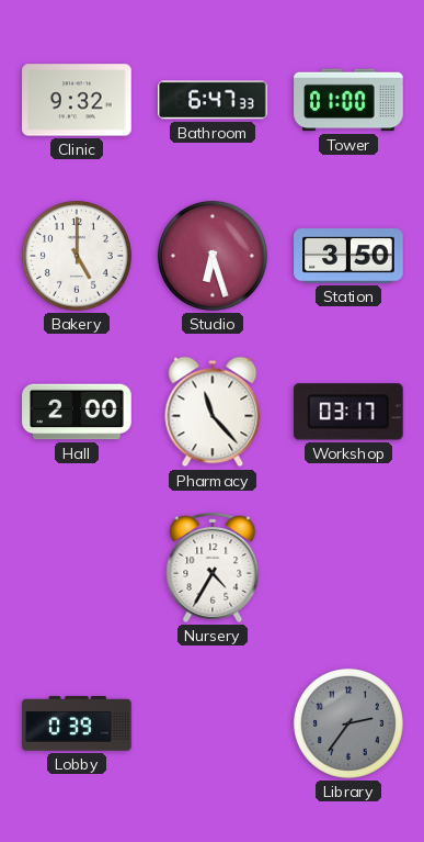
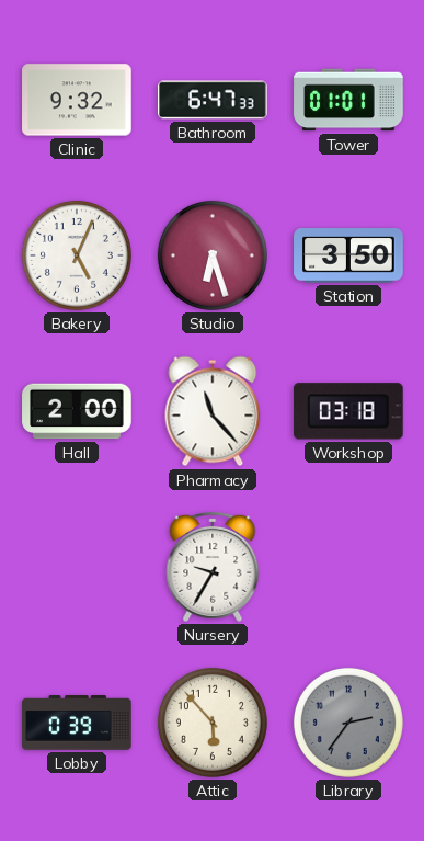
Tower: 01:00 -> 01:01 (348, 100)
Bakery: 5:00 -> 5:04 (77, 255)
Workshop: 03:17 -> 03:18 (348, 411)
Nursery: 4:35 -> 9:35 (213, 567)
Attic: none -> 5:53 (213, 723)
